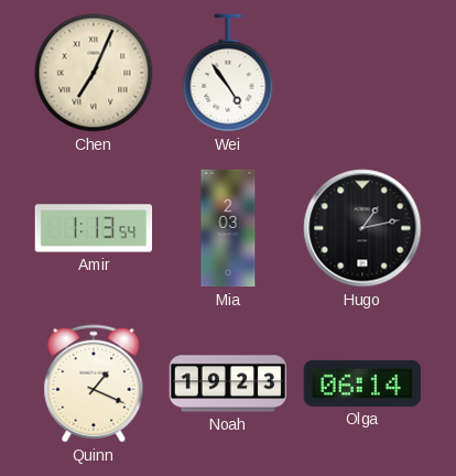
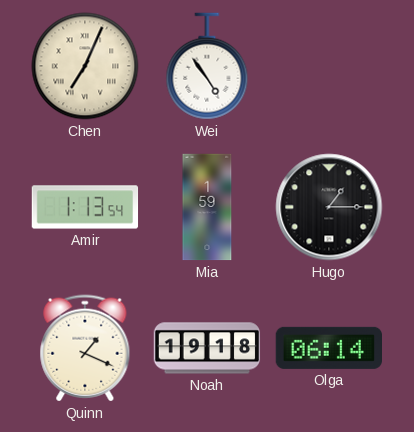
Mia: 2:03 -> 1:59 (207, 207)
Hugo: 1:13 -> 1:15 (329, 207)
Noah: 19:23 -> 19:18 (207, 348)
